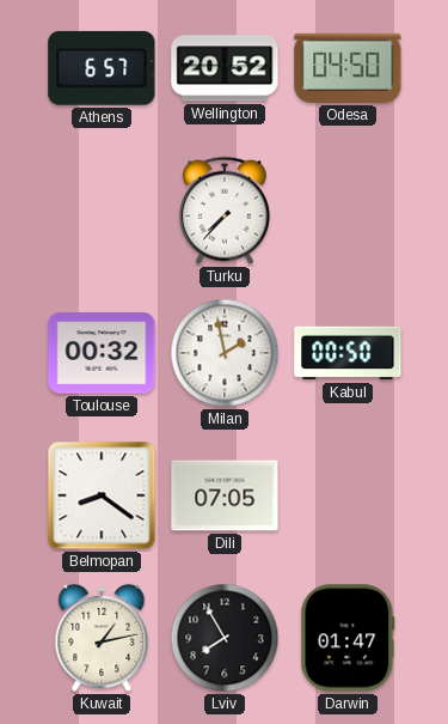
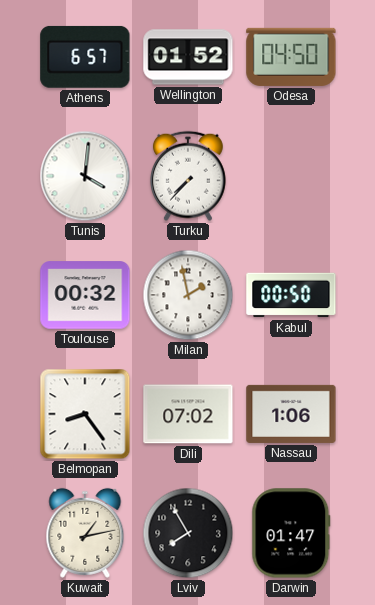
Wellington: 20:52 -> 01:52 (188, 57)
Tunis: none -> 4:01 (85, 176)
Belmopan: 8:21 -> 8:24 (85, 414)
Dili: 07:05 -> 07:02 (188, 414)
Nassau: none -> 1:06 (291, 414)
